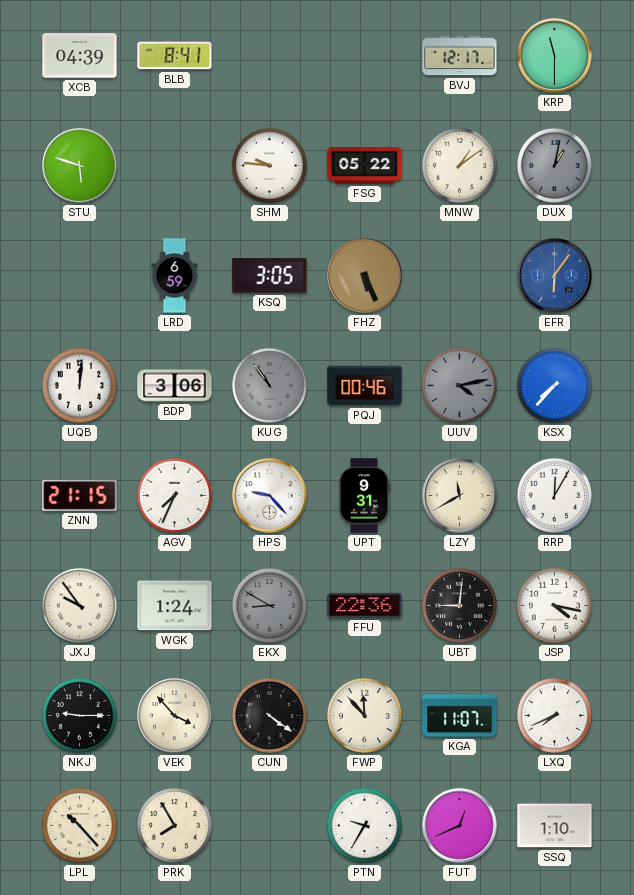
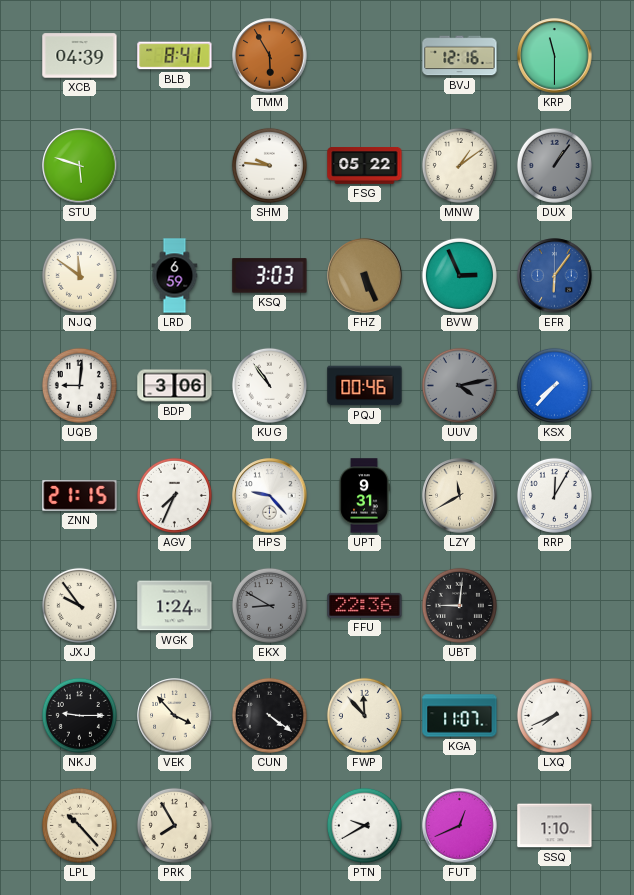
TMM: none -> 5:55 (270, 56)
BVJ: 12:17 -> 12:16 (460, 56)
DUX: 1:02 -> 1:06 (554, 165)
NJQ: none -> 11:51 (79, 275)
KSQ: 3:05 -> 3:03 (270, 276)
BVW: none -> 2:56 (459, 275)
UQB: 12:01 -> 9:01 (79, 385)
KUG dial: grey -> white (269, 385)
JSP: 4:17 -> none (554, 605)
PTN: 9:35 -> 9:40 (364, 825)
